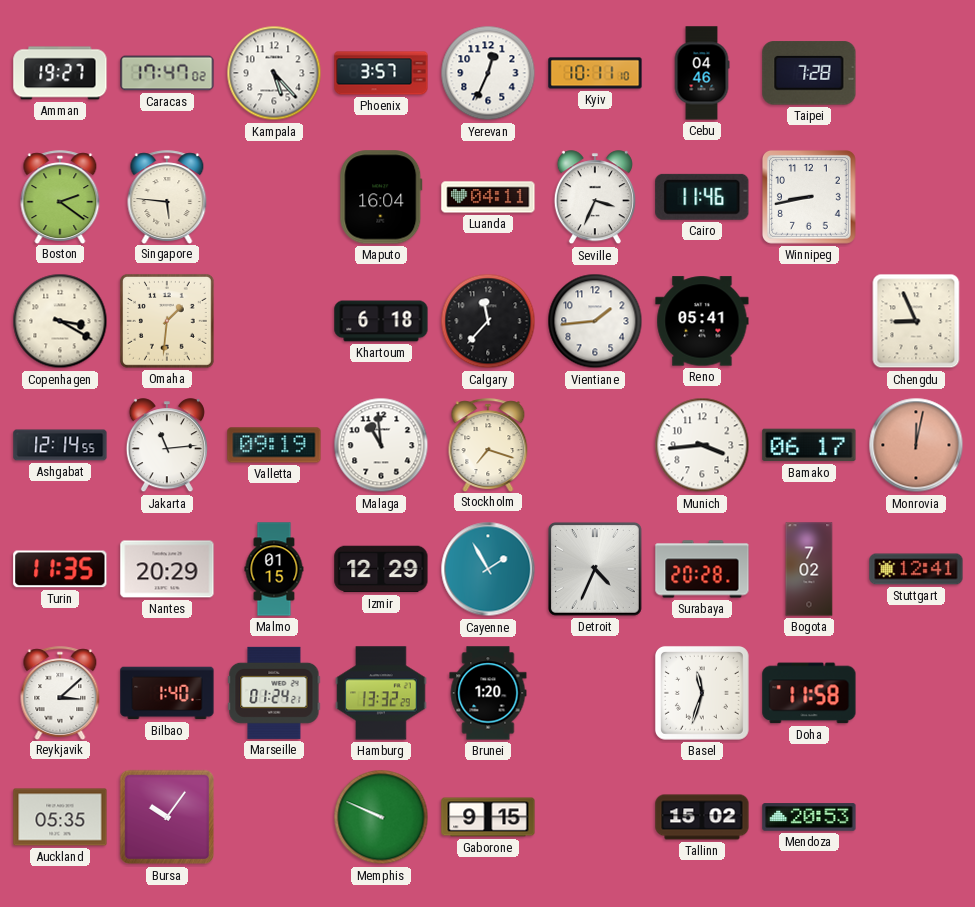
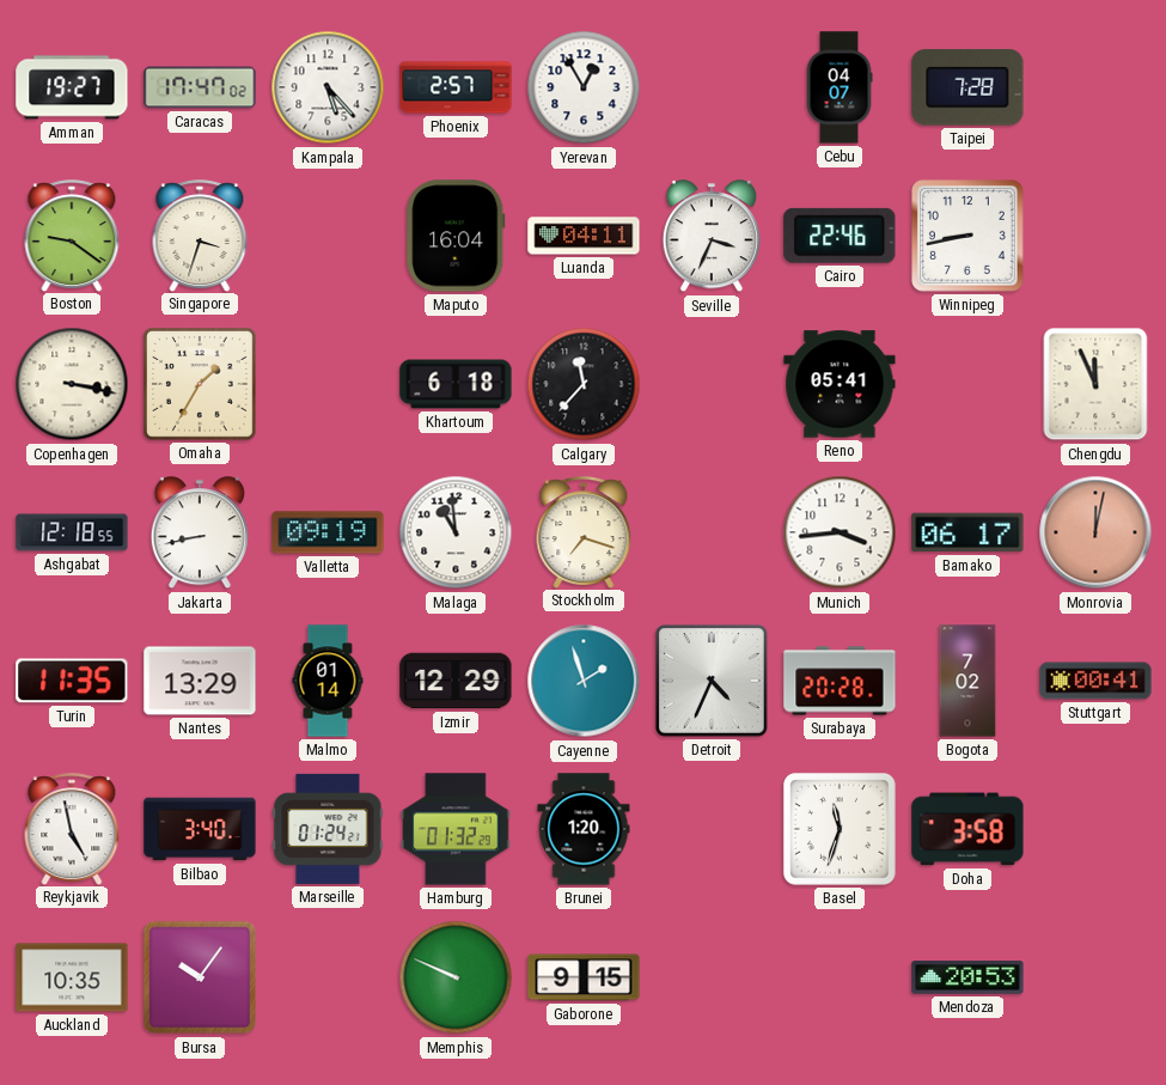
Phoenix: 3:57 -> 2:57 (456, 87)
Yerevan: 12:34 -> 12:55 (584, 87)
Kyiv: 10:11 -> none (595, 73)
Cebu: 04:46 -> 04:07 (840, 87)
Boston: 2:21 -> 9:21 (72, 236)
Singapore: 5:46 -> 3:33 (200, 236)
Cairo: 11:46 -> 22:46 (840, 236)
Copenhagen: 3:20 -> 3:17 (72, 384)
Omaha: 1:31 -> 1:35 (200, 384)
Vientiane: 1:44 -> none (595, 321)
Chengdu: 8:56 -> 11:56 (1095, 384)
Ashgabat: 12:14 -> 12:18 (72, 532)
Jakarta: 11:14 -> 8:43 (200, 534)
Nantes: 20:29 -> 13:29 (200, 681)
Malmo: 01:15 -> 01:14 (328, 681)
Cayenne: 1:55 -> 1:57 (584, 681)
Stuttgart: 12:41 -> 00:41 (1095, 681)
Reykjavik: 3:08 -> 4:58 (72, 829)
Bilbao: 1:40 -> 3:40 (200, 829)
Hamburg: 13:32 -> 01:32 (456, 829)
Doha: 11:58 -> 3:58 (967, 829)
Auckland: 05:35 -> 10:35 (72, 977)
Tallinn: 15:02 -> none (702, 817)
